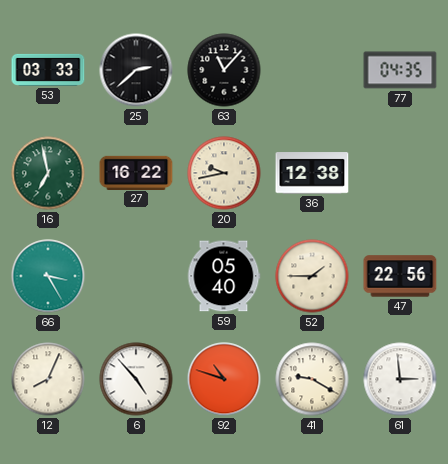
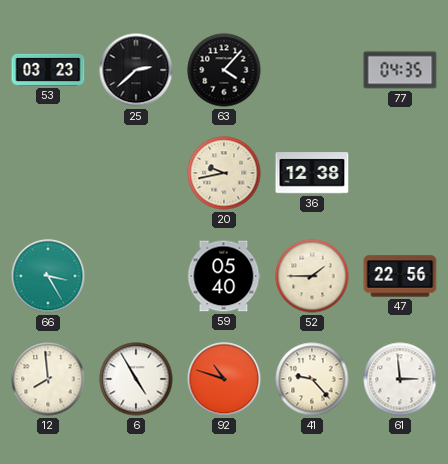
53: 03:33 -> 03:23 (48, 70)
63: 11:07 -> 4:07 (224, 70)
16: 6:58 -> none (48, 173)
27: 16:22 -> none (136, 172)
12: 8:04 -> 7:59 (48, 379)
6: 4:53 -> 4:55 (136, 379)
41: 9:20 -> 9:23 (312, 379)
